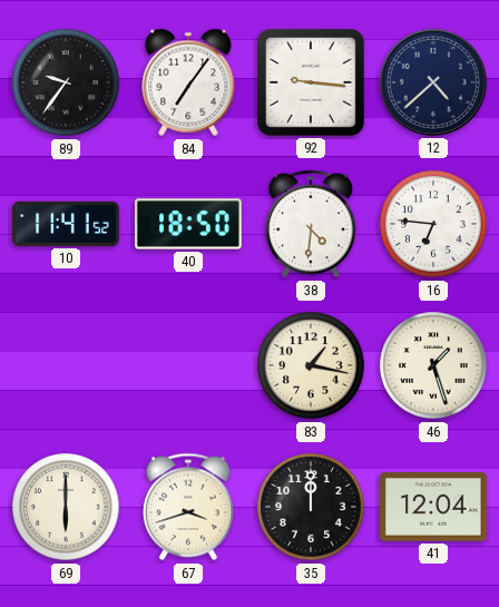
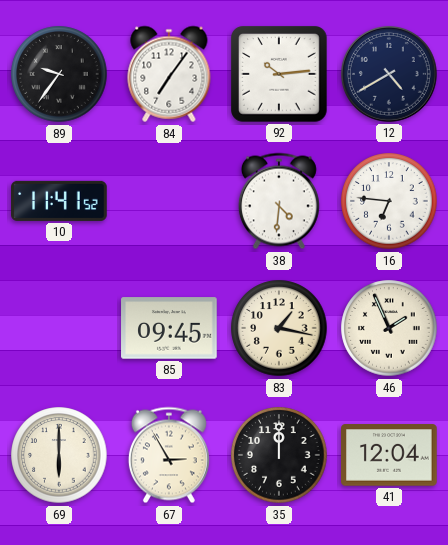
92: 9:16 -> 10:14 (280, 75)
12: 4:38 -> 4:40 (389, 74)
40: 18:50 -> none (188, 224)
85: none -> 09:45 (169, 328)
46: 1:27 -> 1:56 (389, 328)
67: 3:42 -> 2:55 (169, 455)
